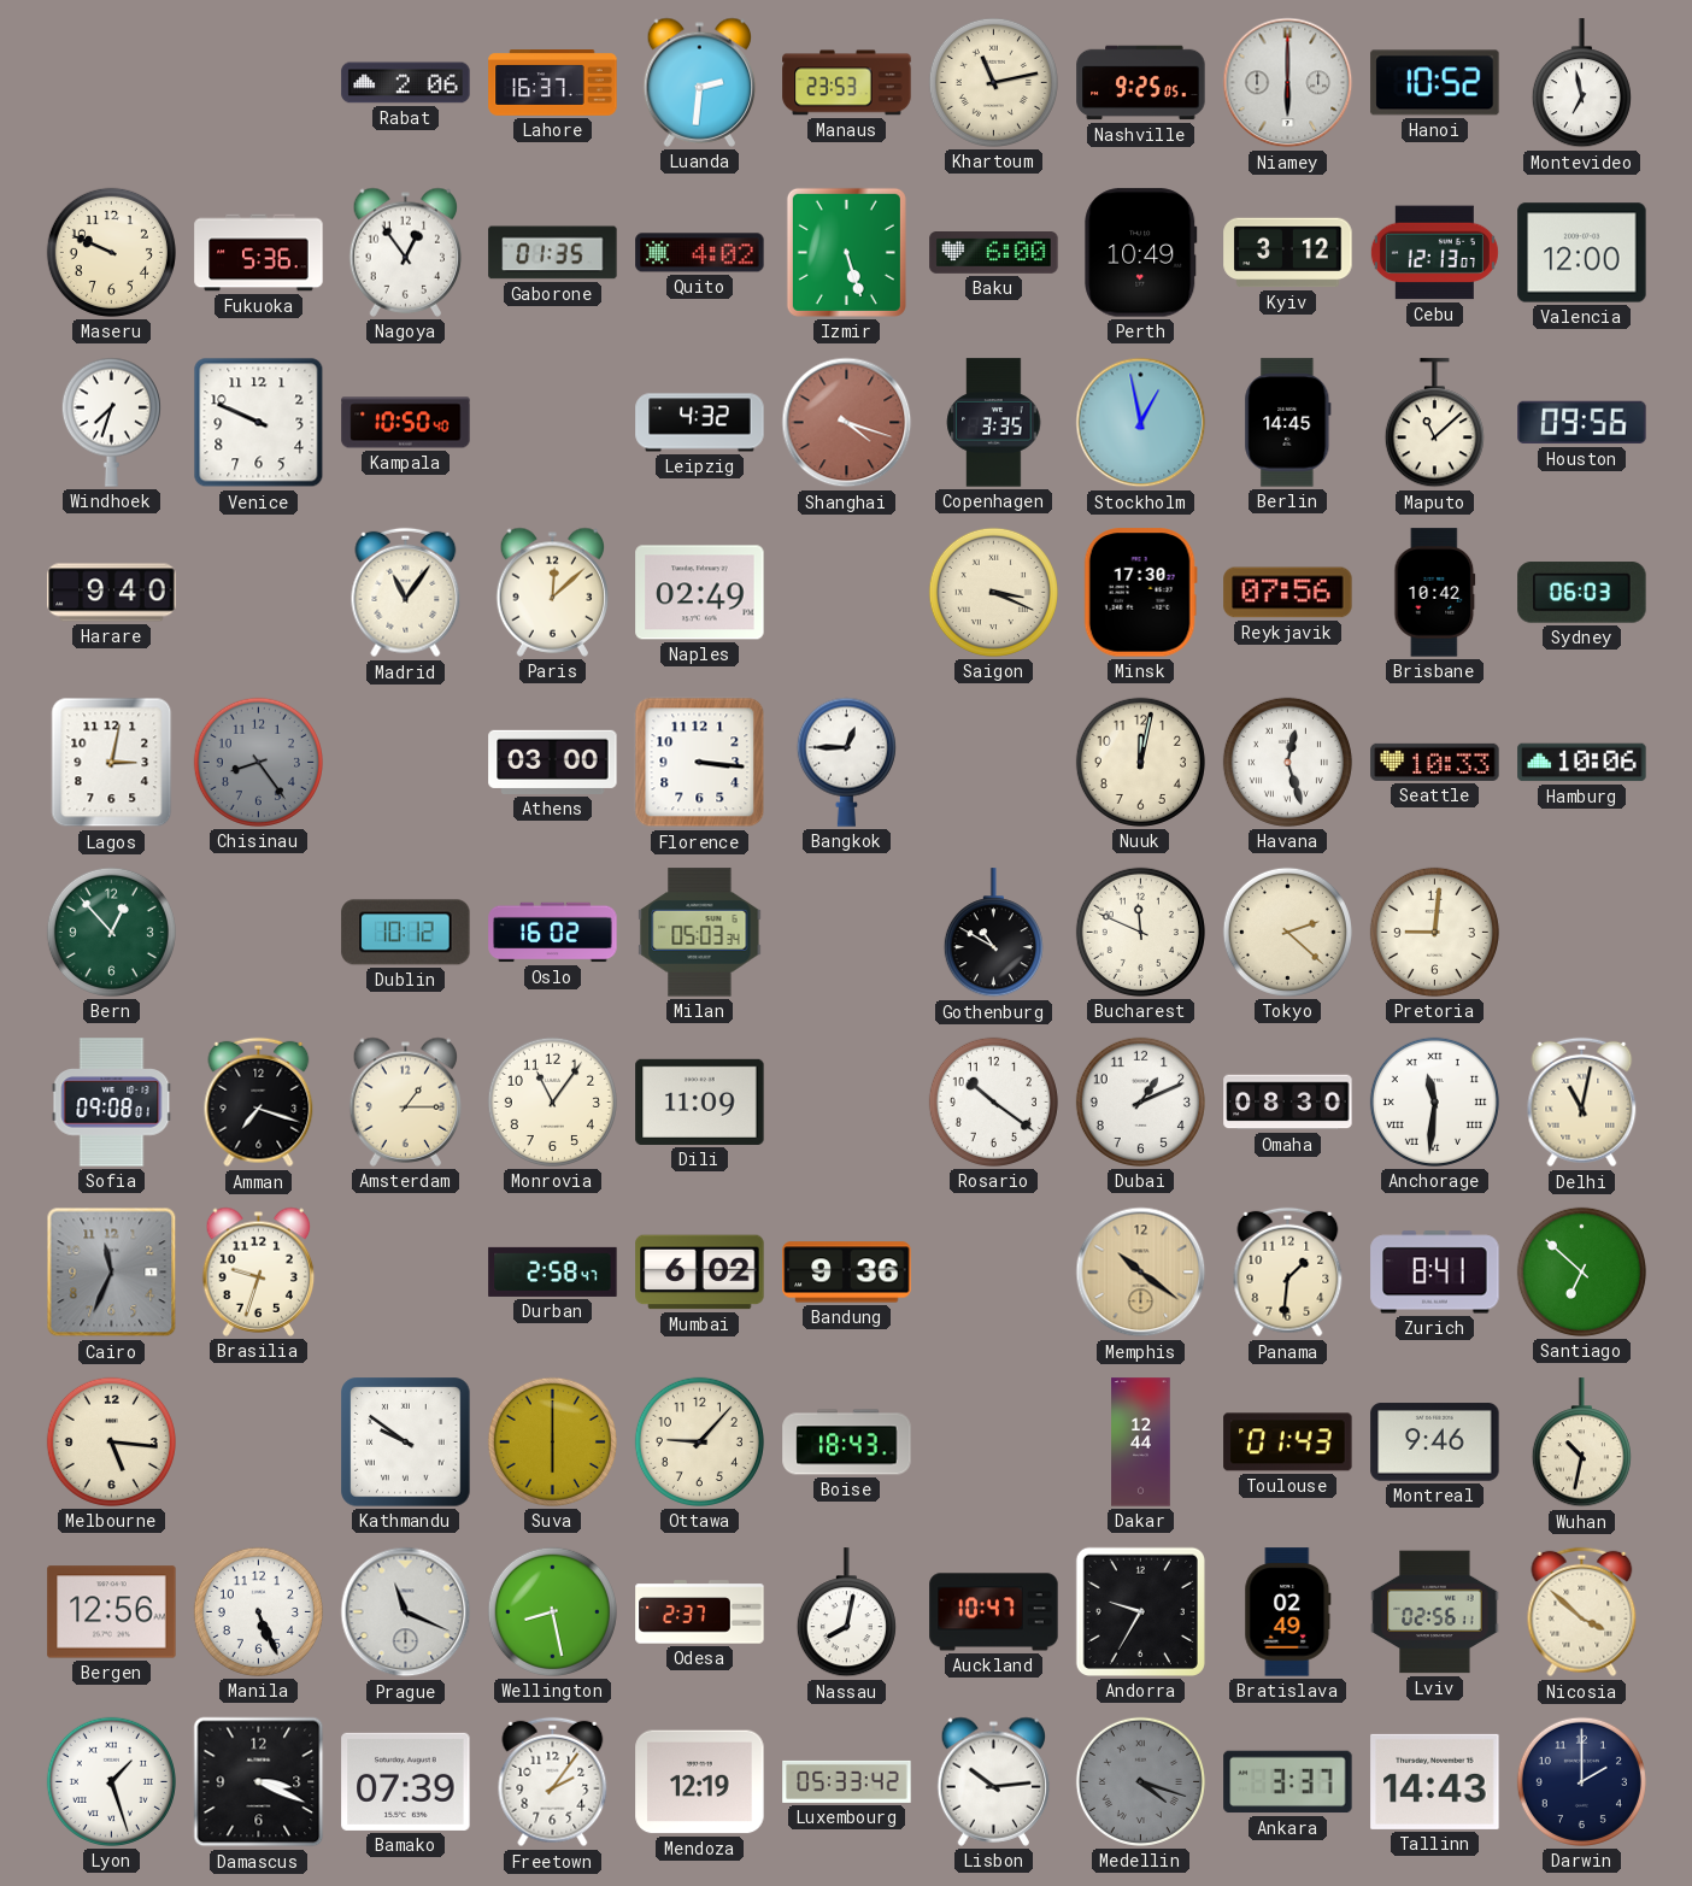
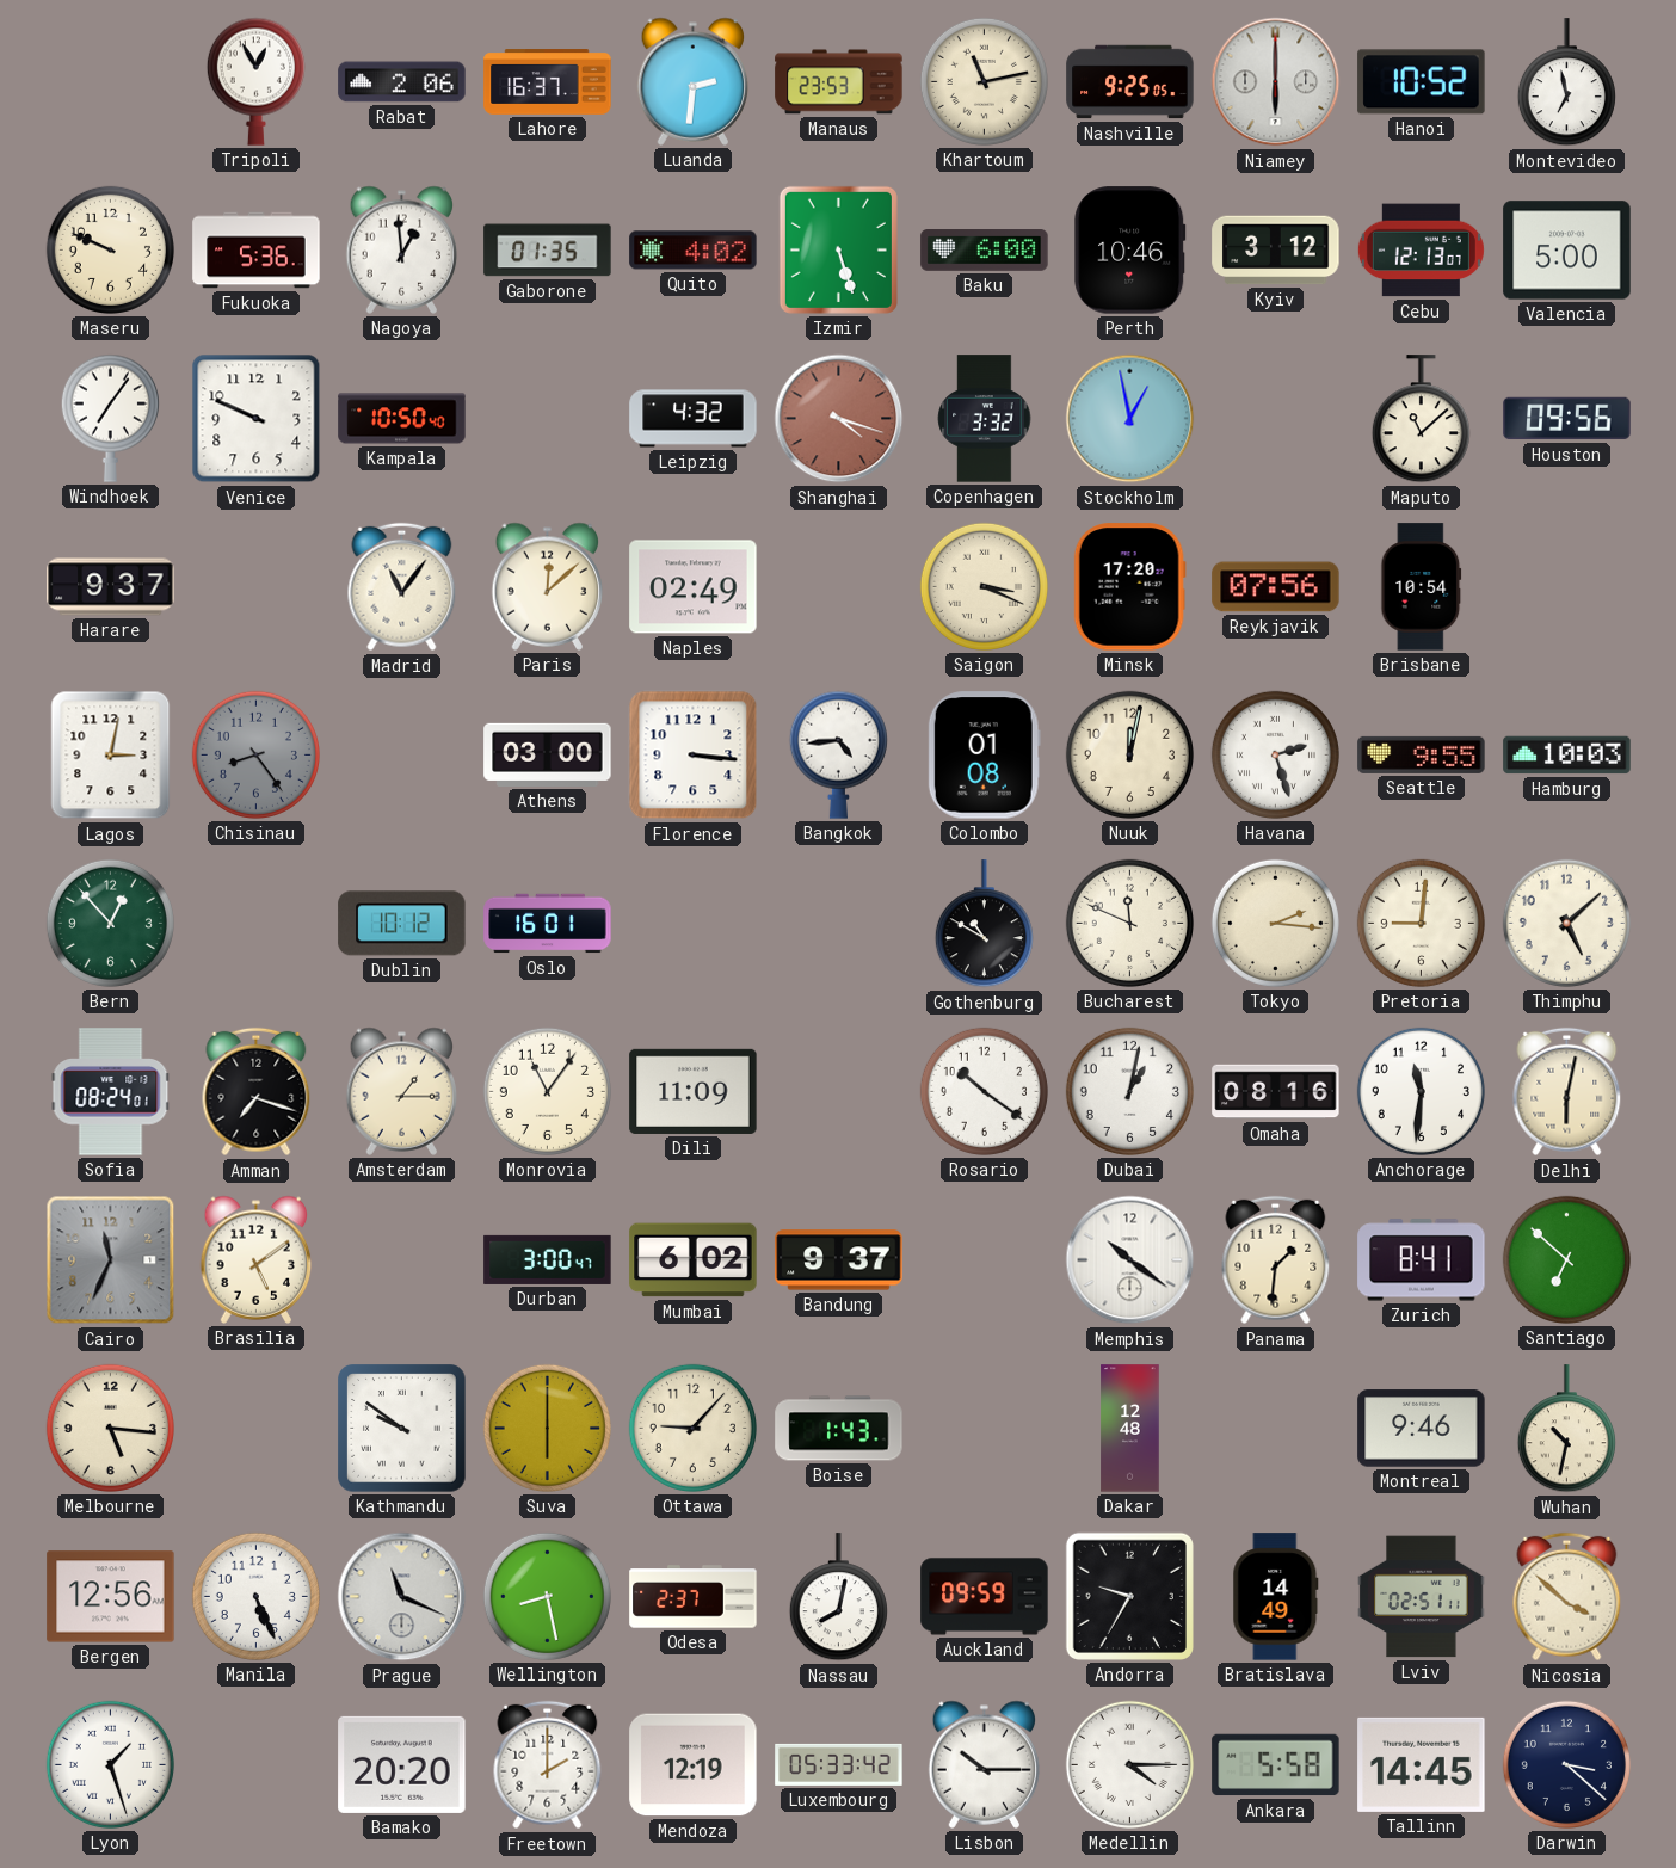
Tripoli: none -> 12:55 (255, 81)
Nagoya: 12:54 -> 12:59 (402, 249)
Perth: 10:49 -> 10:46 (1130, 251)
Valencia: 12:00 -> 5:00 (1567, 251)
Windhoek: 7:33 -> 7:06 (110, 418)
Copenhagen: 3:35 -> 3:32 (985, 419)
Berlin: 14:45 -> none (1288, 423)
Harare: 9:40 -> 9:37 (111, 587)
Minsk: 17:30 -> 17:20 (1129, 587)
Brisbane: 10:42 -> 10:54 (1422, 587)
Sydney: 06:03 -> none (1582, 593)
Bangkok: 12:45 -> 4:44 (838, 754)
Colombo: none -> 01:08 (984, 756)
Havana: 12:27 -> 2:27 (1275, 754)
Seattle: 10:33 -> 9:55 (1422, 754)
Hamburg: 10:06 -> 10:03 (1567, 756)
Oslo: 16:02 -> 16:01 (548, 924)
Milan: 05:03 -> none (700, 933)
Tokyo: 2:22 -> 2:16 (1275, 923)
Thimphu: none -> 5:08 (1566, 923)
Sofia: 09:08 -> 08:24 (111, 1092)
Dubai: 1:11 -> 1:02 (1129, 1091)
Omaha: 08:30 -> 08:16 (1276, 1092)
Anchorage numerals: Roman -> Arabic (1421, 1091)
Delhi: 11:02 -> 6:02 (1567, 1092)
Brasilia: 9:33 -> 5:09 (257, 1259)
Durban: 2:58 -> 3:00 (548, 1259)
Bandung: 9:36 -> 9:37 (839, 1260)
Memphis dial: champagne -> white (1130, 1260)
Boise: 18:43 -> 1:43 (839, 1429)
Dakar: 12:44 -> 12:48 (1130, 1429)
Toulouse: 01:43 -> none (1288, 1443)
Auckland: 10:47 -> 09:59 (985, 1597)
Bratislava: 02:49 -> 14:49 (1276, 1597)
Lviv: 02:56 -> 02:51 (1422, 1597)
Damascus: 3:19 -> none (259, 1782)
Bamako: 07:39 -> 20:20 (402, 1764)
Freetown: 2:06 -> 2:00 (548, 1765)
Lisbon: 10:14 -> 10:15 (985, 1764)
Medellin: 4:18 -> 4:15 (1129, 1764)
Medellin dial: grey -> white (1129, 1764)
Ankara: 3:37 -> 5:58 (1276, 1765)
Tallinn: 14:43 -> 14:45 (1422, 1764)
Darwin: 2:00 -> 3:22 (1566, 1764)
